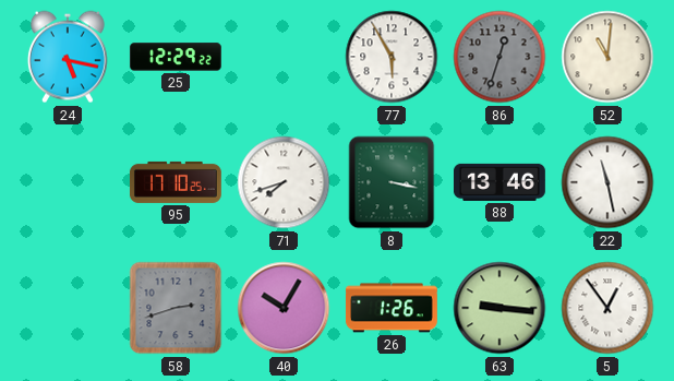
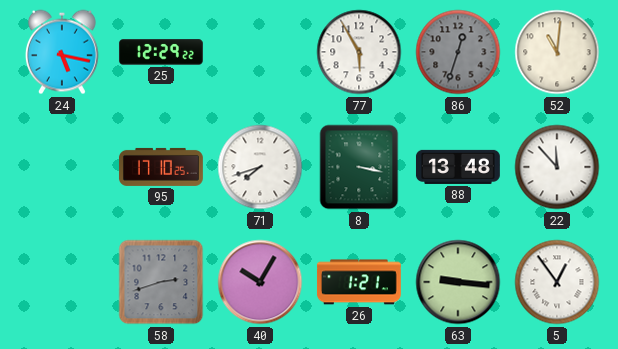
88: 13:46 -> 13:48 (458, 167)
22: 11:28 -> 11:53 (557, 167)
26: 1:26 -> 1:21 (359, 282)
